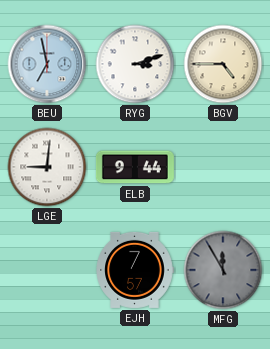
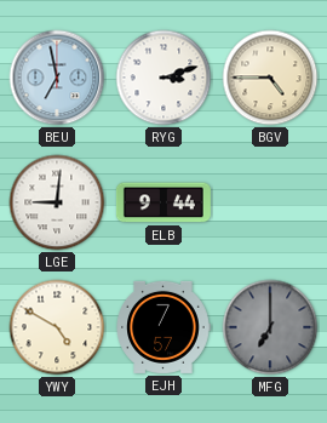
YWY: none -> 4:50 (57, 327)
MFG: 11:55 -> 7:00 (270, 327)
